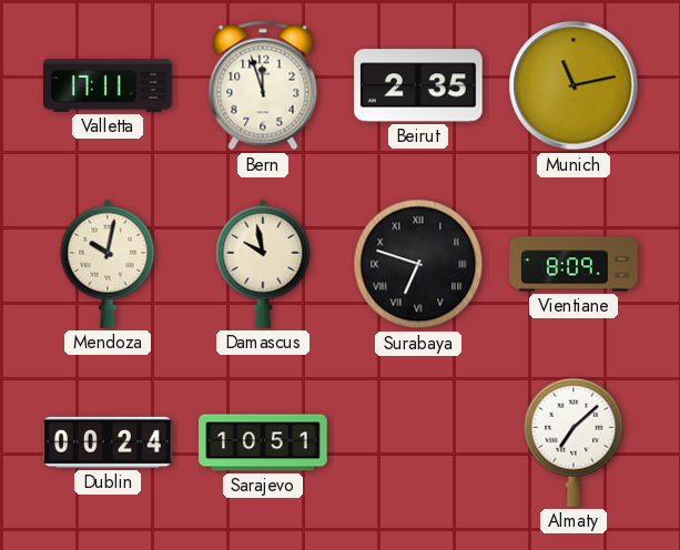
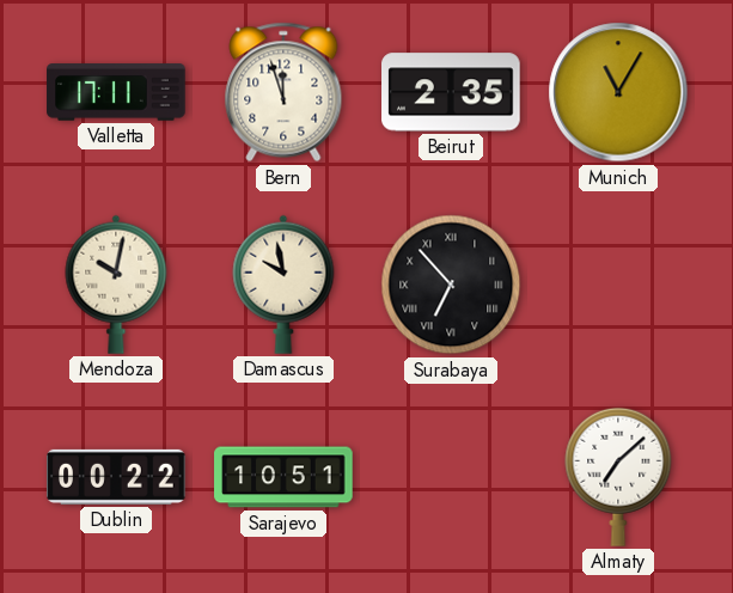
Munich: 11:13 -> 11:05 (618, 92)
Surabaya: 6:48 -> 6:53 (451, 285)
Vientiane: 8:09 -> none (574, 264)
Dublin: 00:24 -> 00:22 (116, 477)
